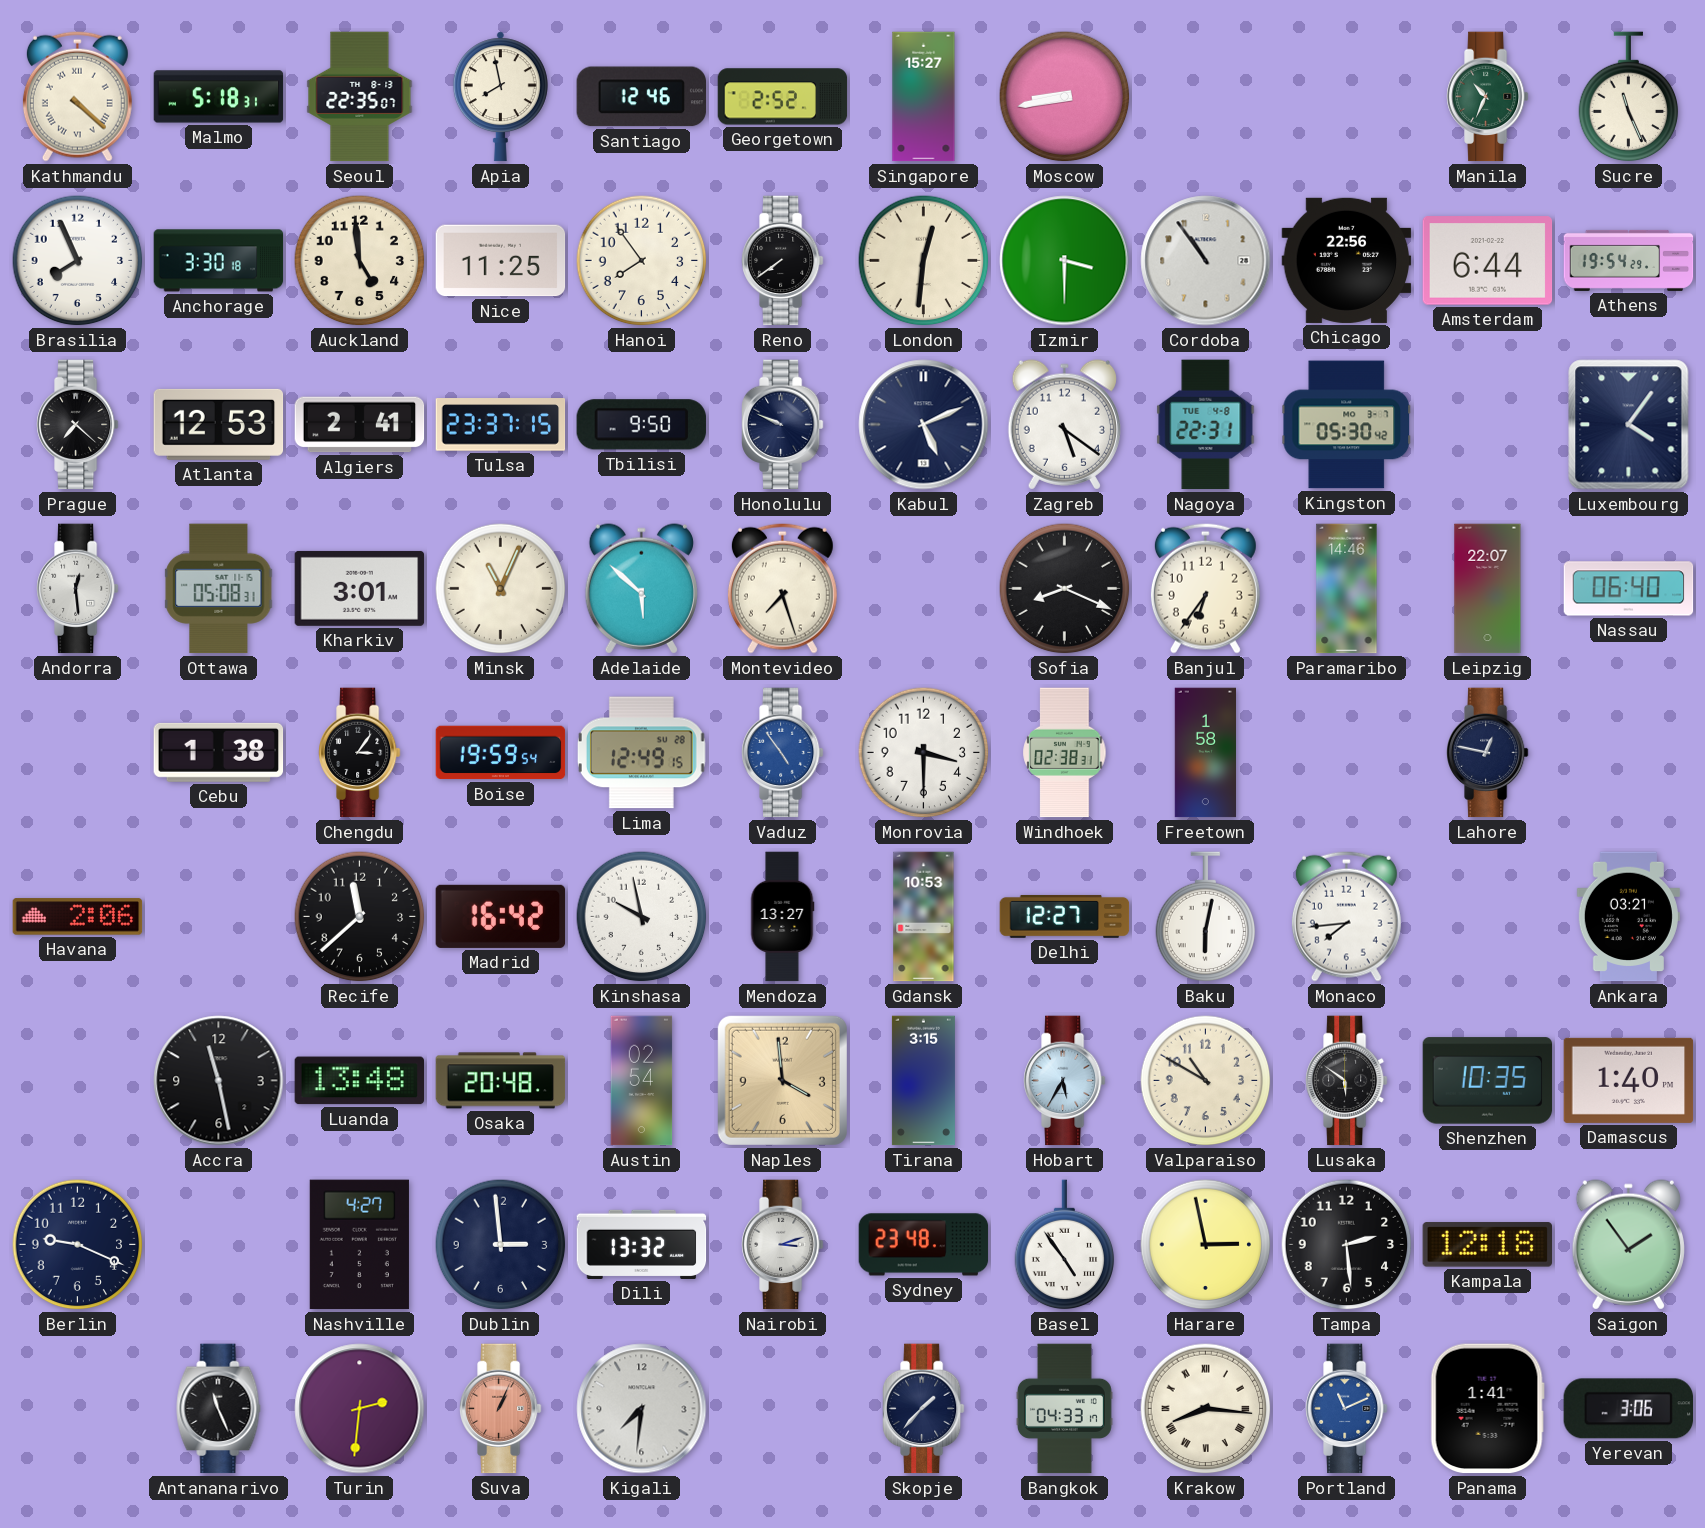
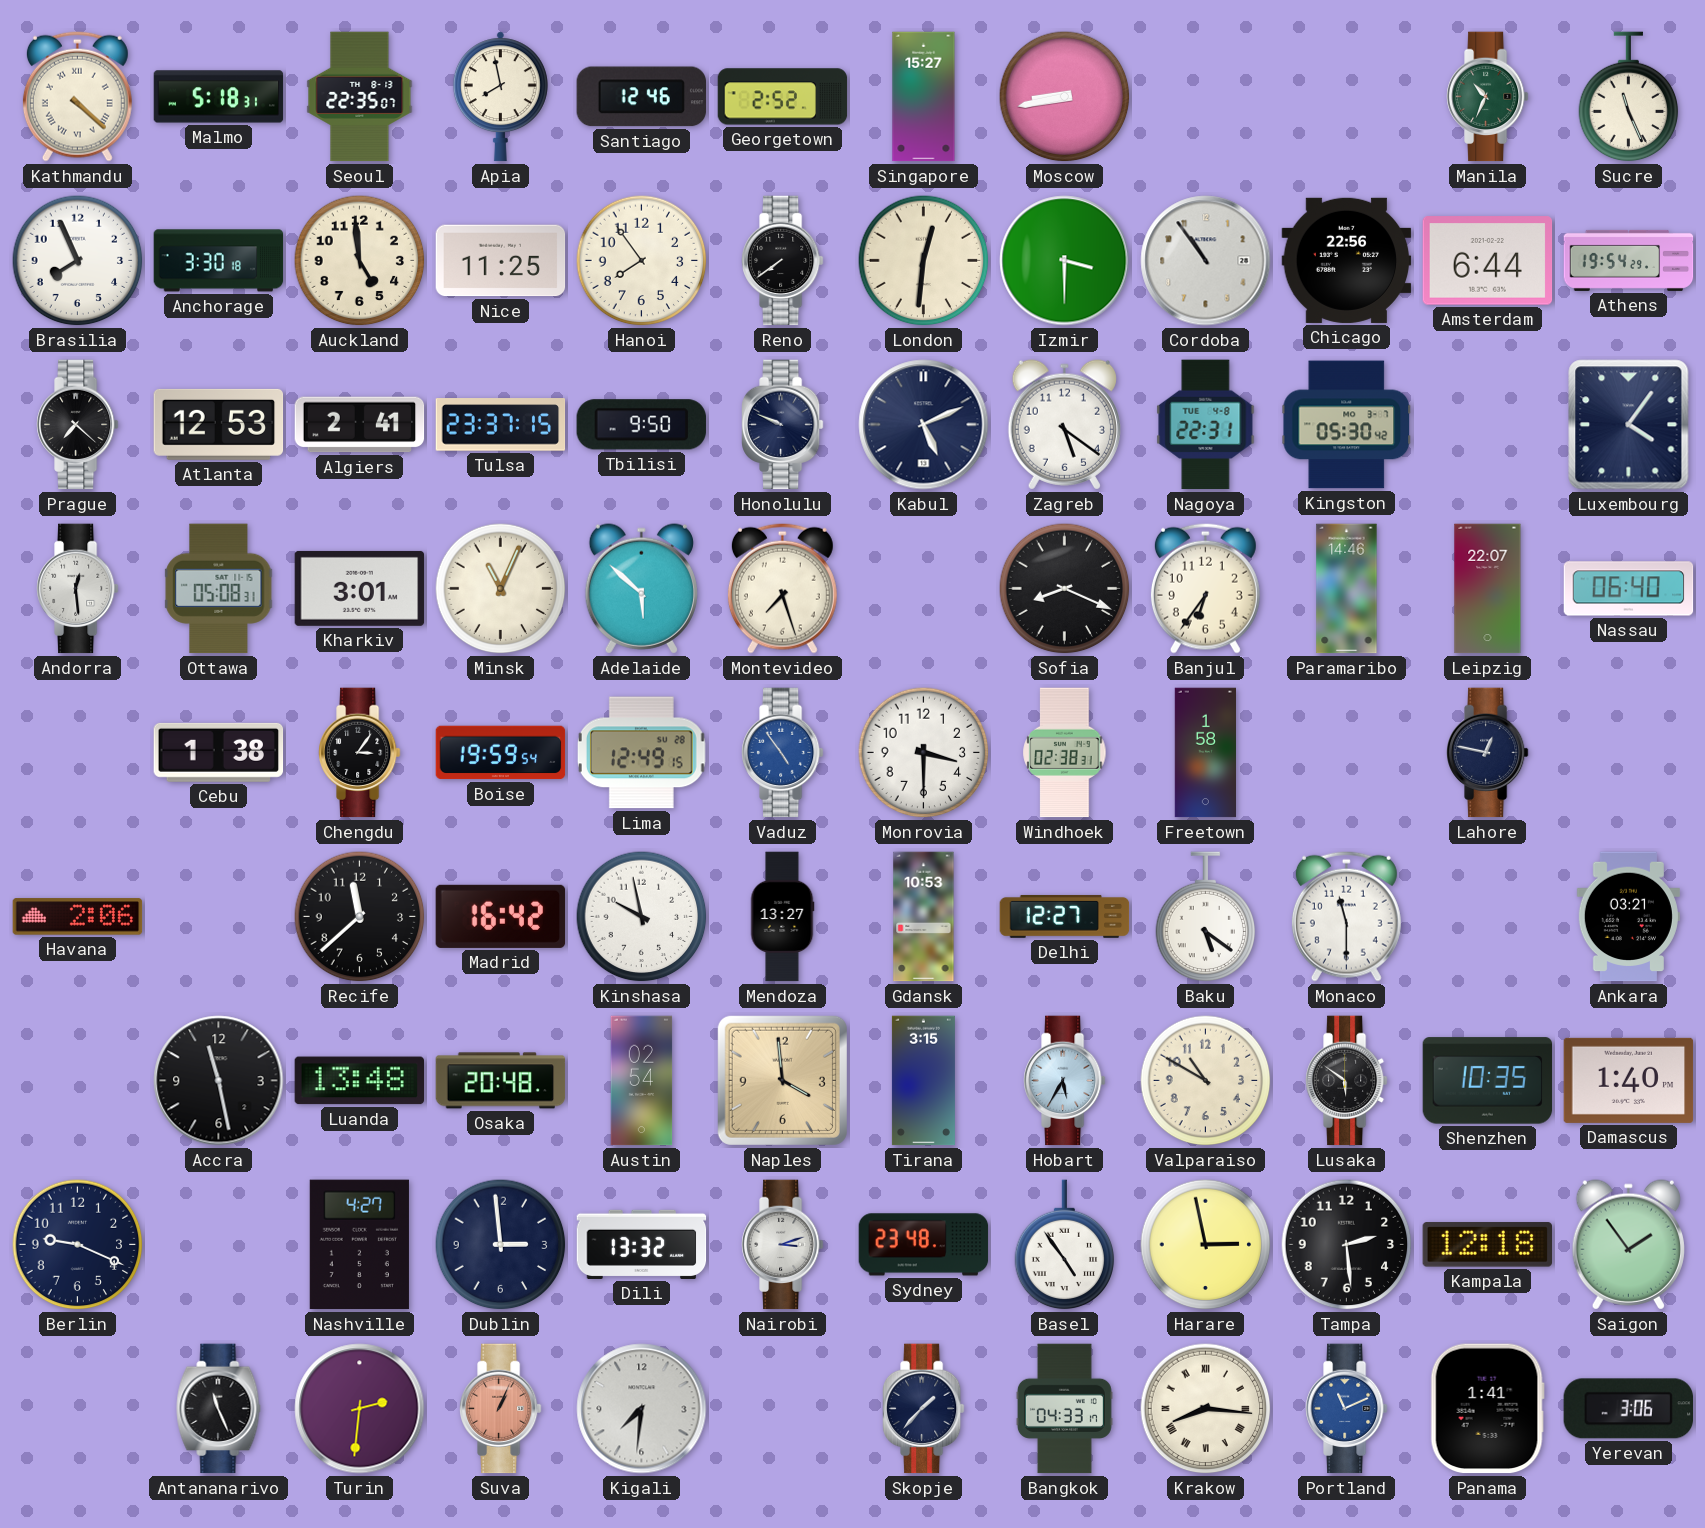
Baku: 6:02 -> 5:21 (1206, 917)
Monaco: 7:44 -> 11:30 (1346, 916)
